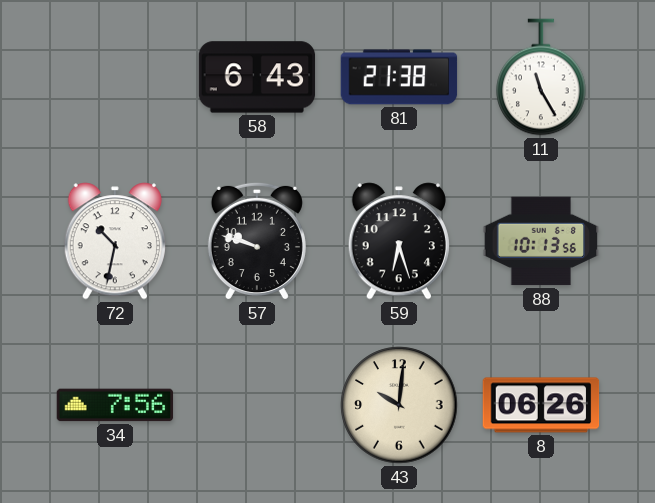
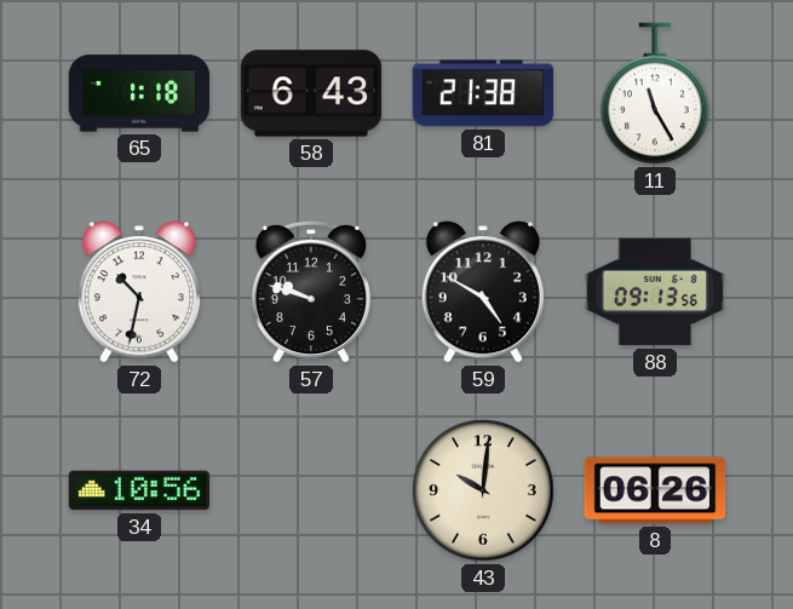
65: none -> 1:18 (139, 93)
59: 6:27 -> 4:50 (483, 292)
88: 10:13 -> 09:13 (655, 292)
34: 7:56 -> 10:56 (139, 490)
